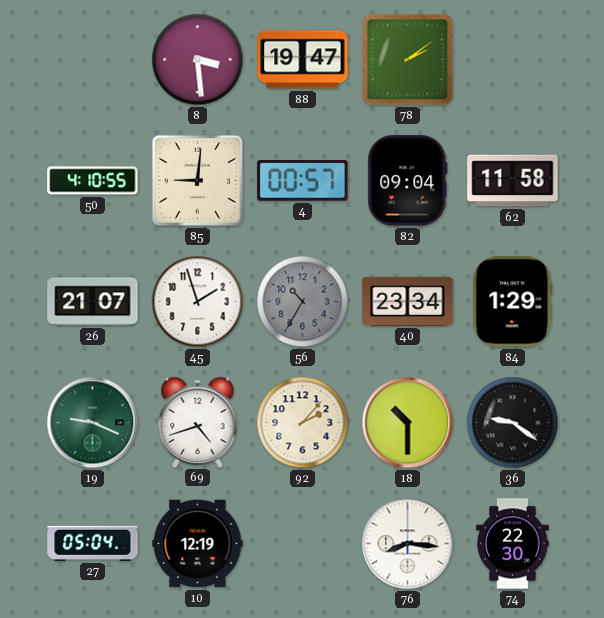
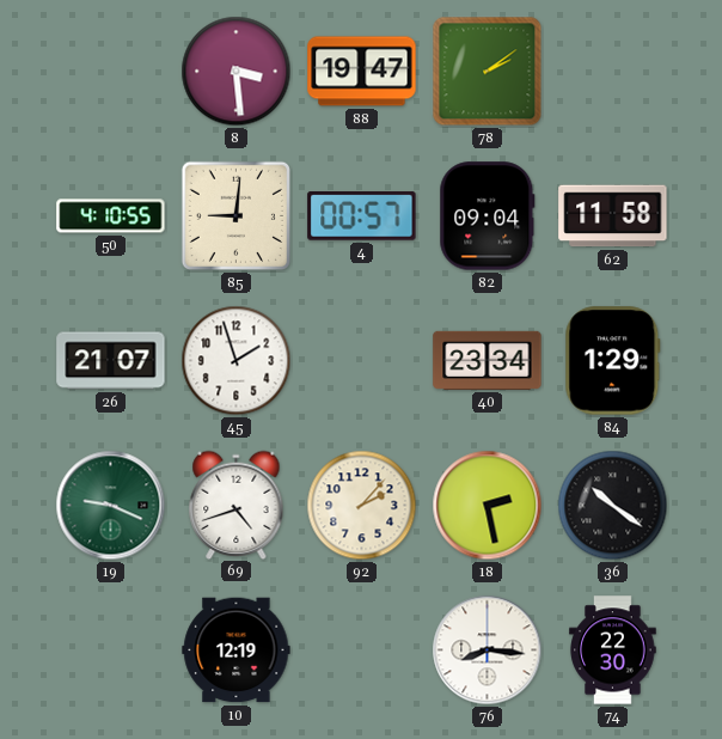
56: 10:35 -> none (303, 302)
18: 10:30 -> 2:28 (488, 506)
36: 9:21 -> 10:21 (613, 506)
27: 05:04 -> none (93, 543)
